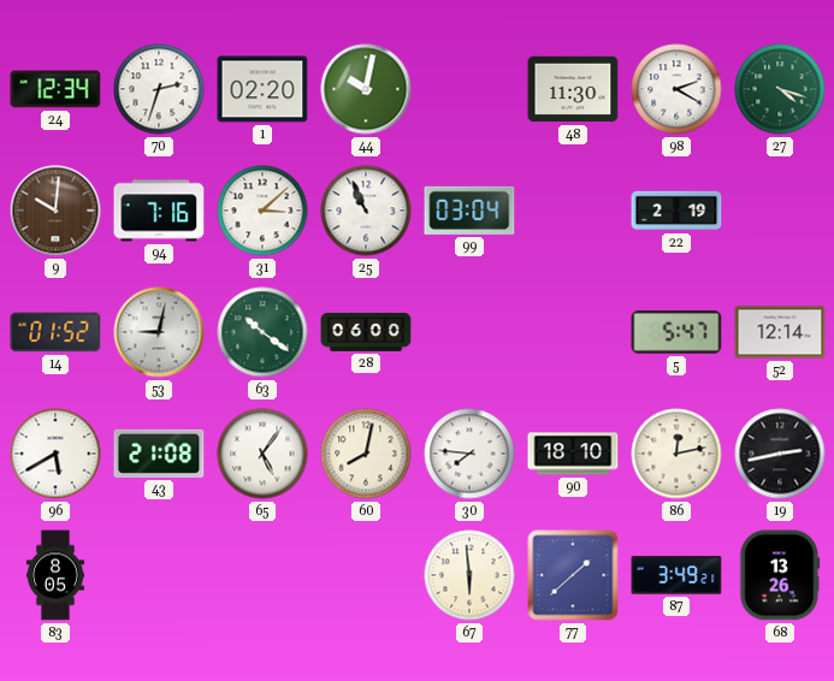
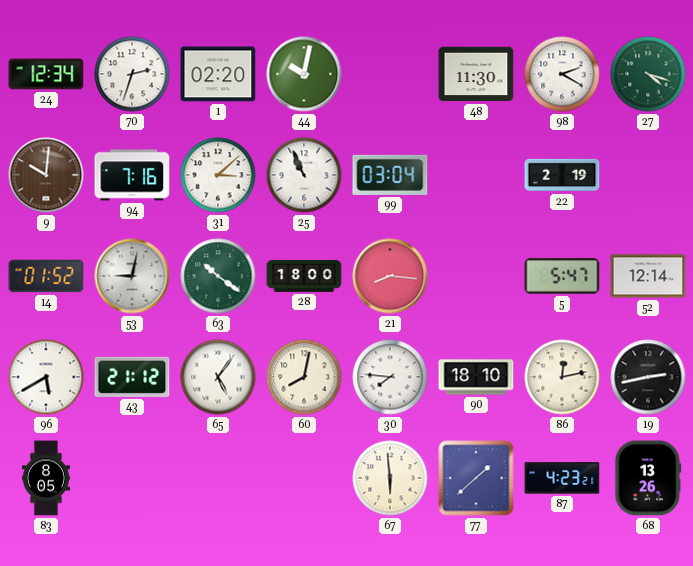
28: 06:00 -> 18:00 (304, 276)
21: none -> 8:16 (390, 276)
43: 21:08 -> 21:12 (132, 377)
87: 3:49 -> 4:23 (562, 478)
